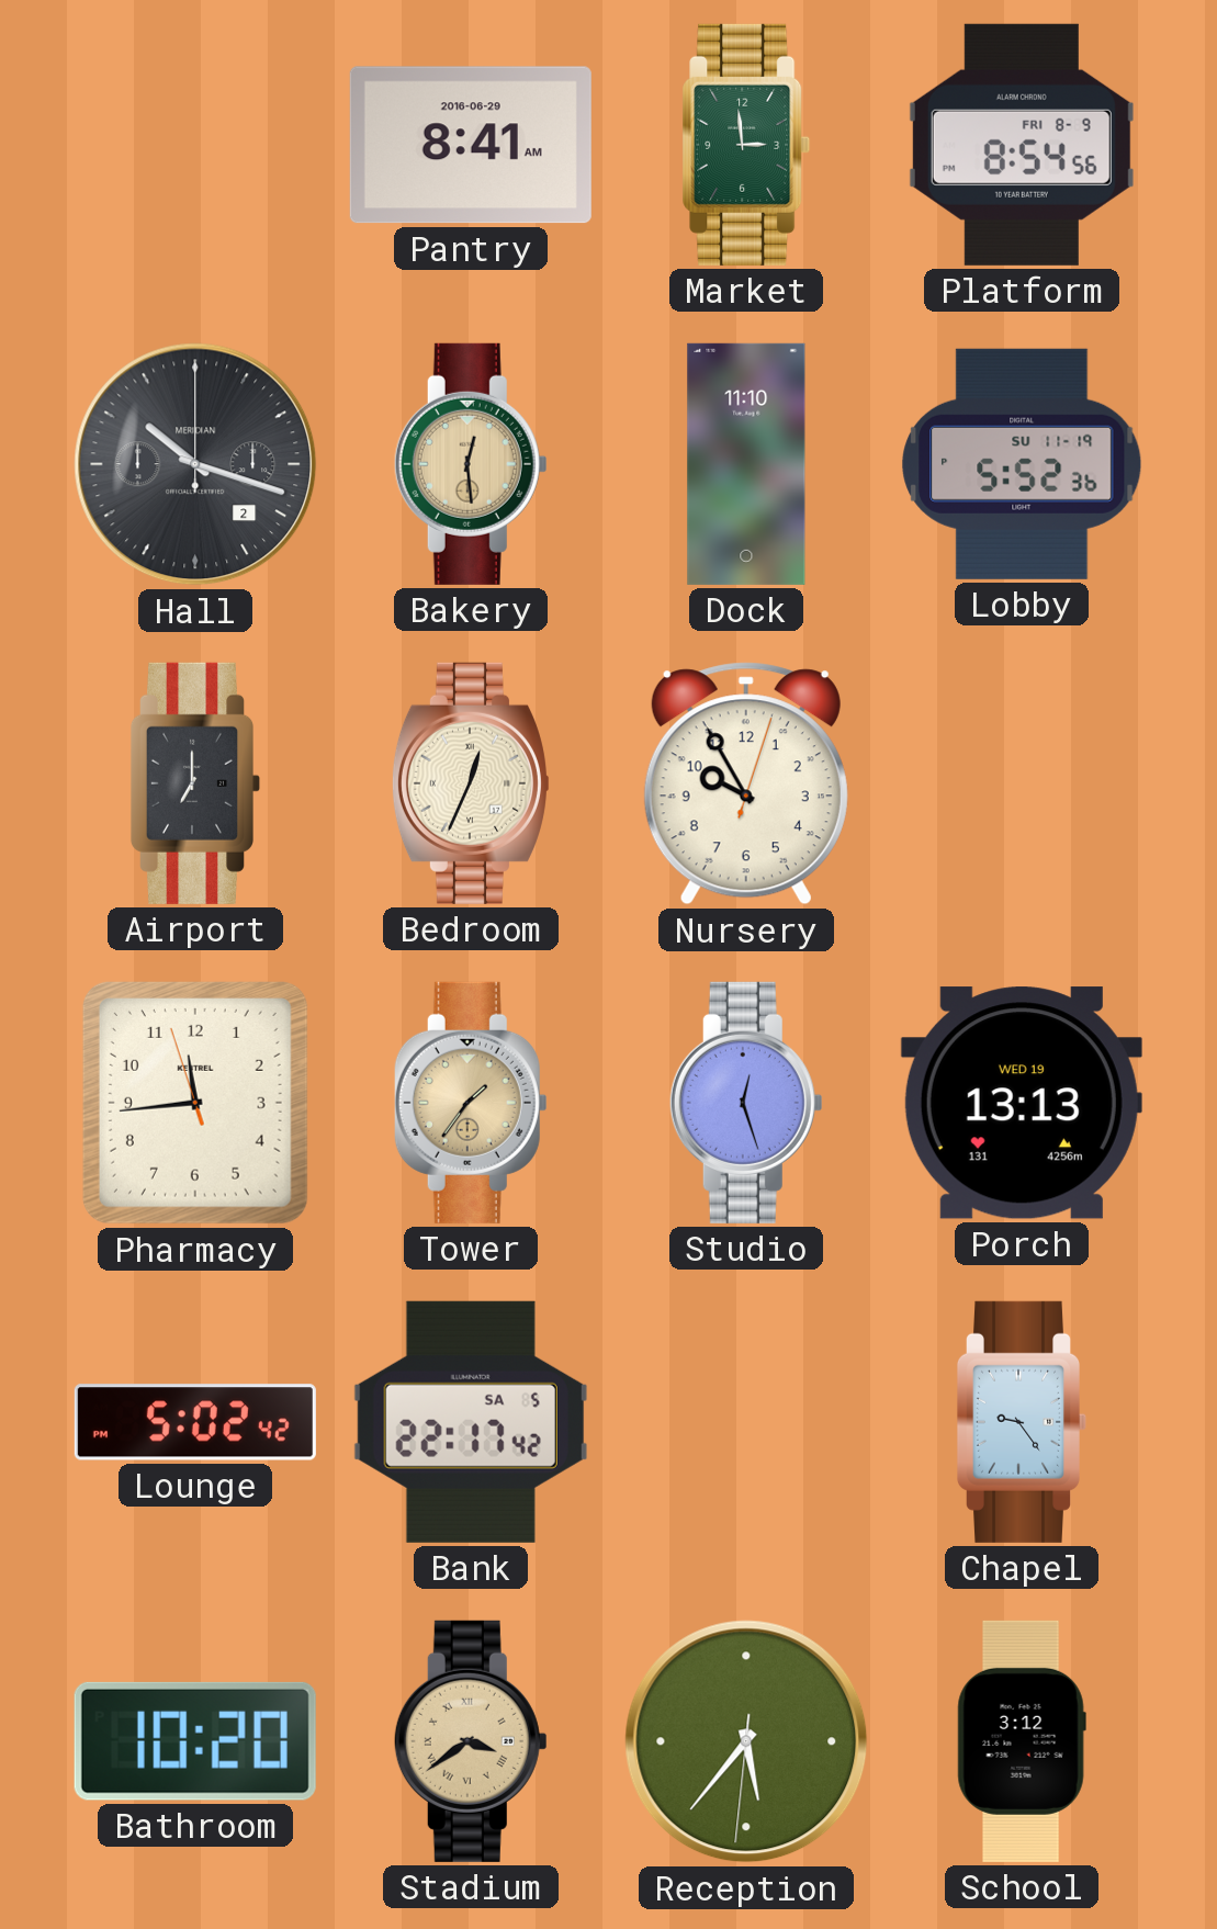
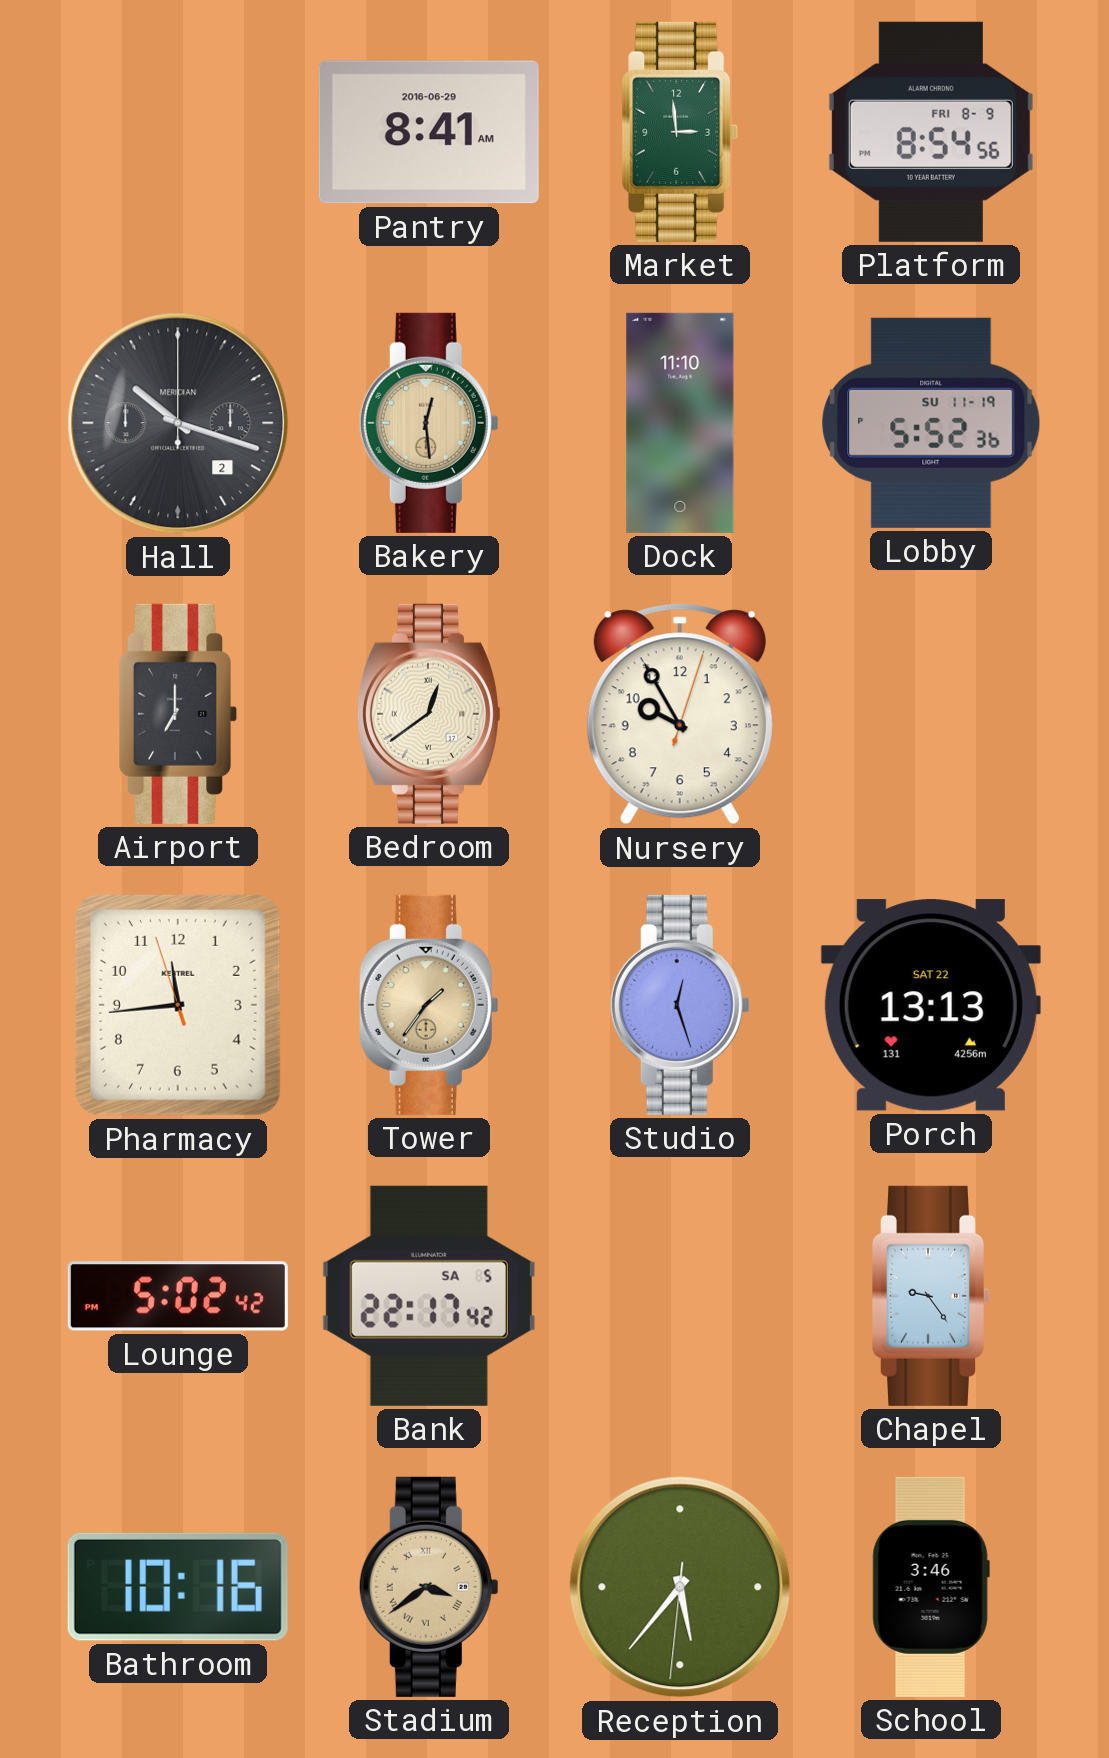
Bedroom: 12:34 -> 12:39 (429, 714)
Porch date: WED 19 -> SAT 22 (931, 1005)
Bathroom: 10:20 -> 10:16 (178, 1587)
School: 3:12 -> 3:46 (931, 1587)
